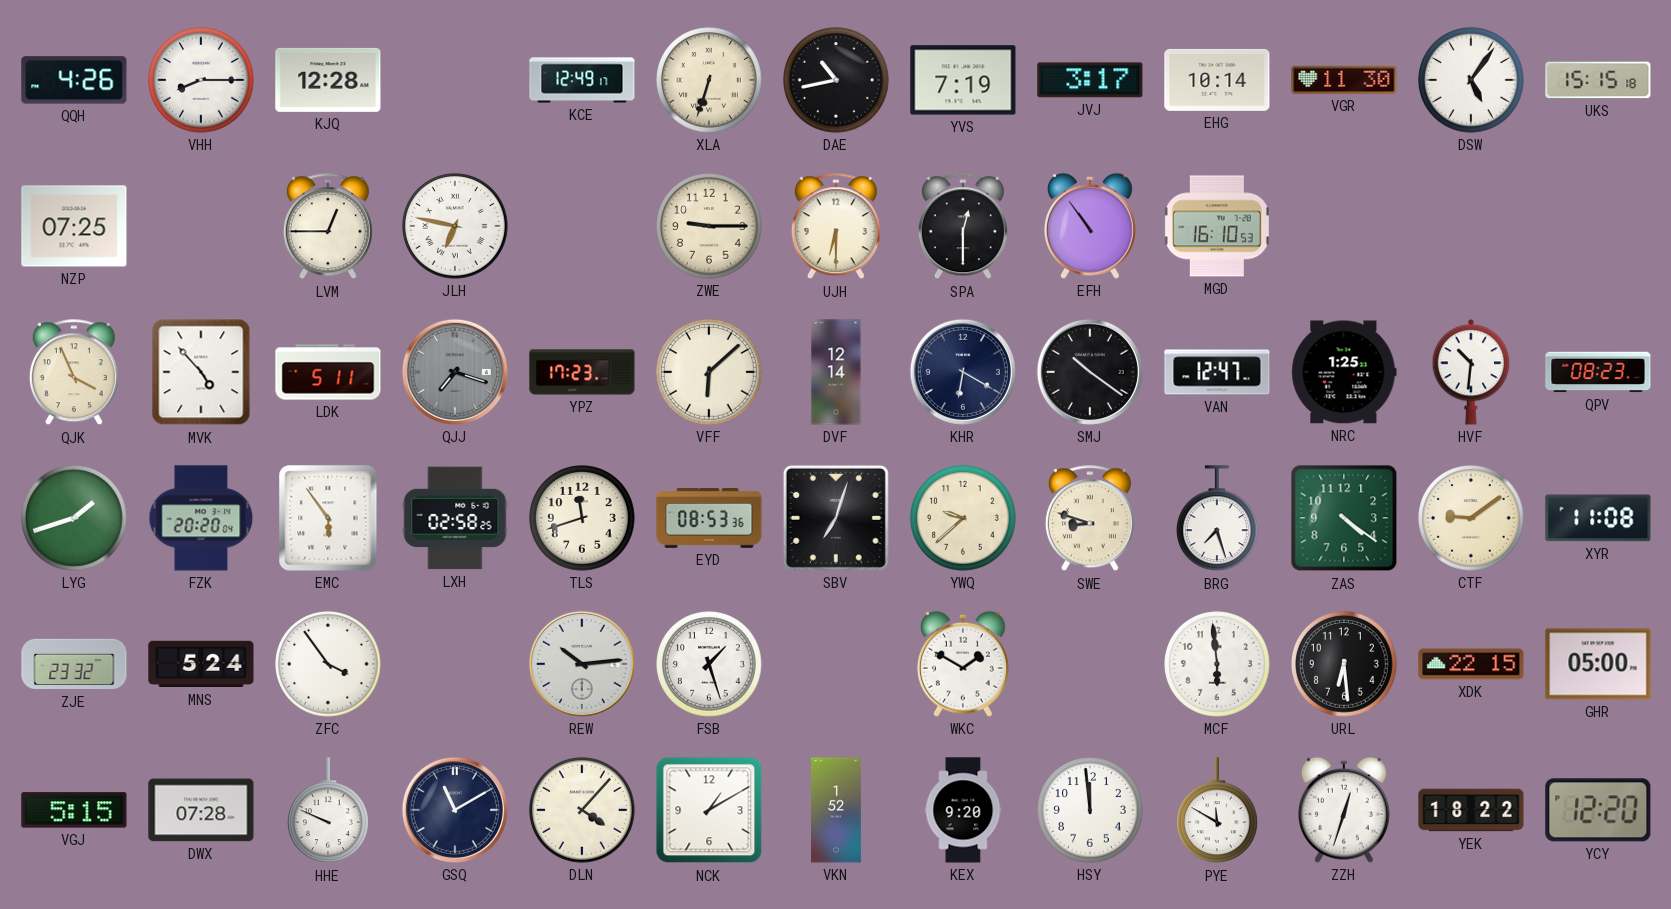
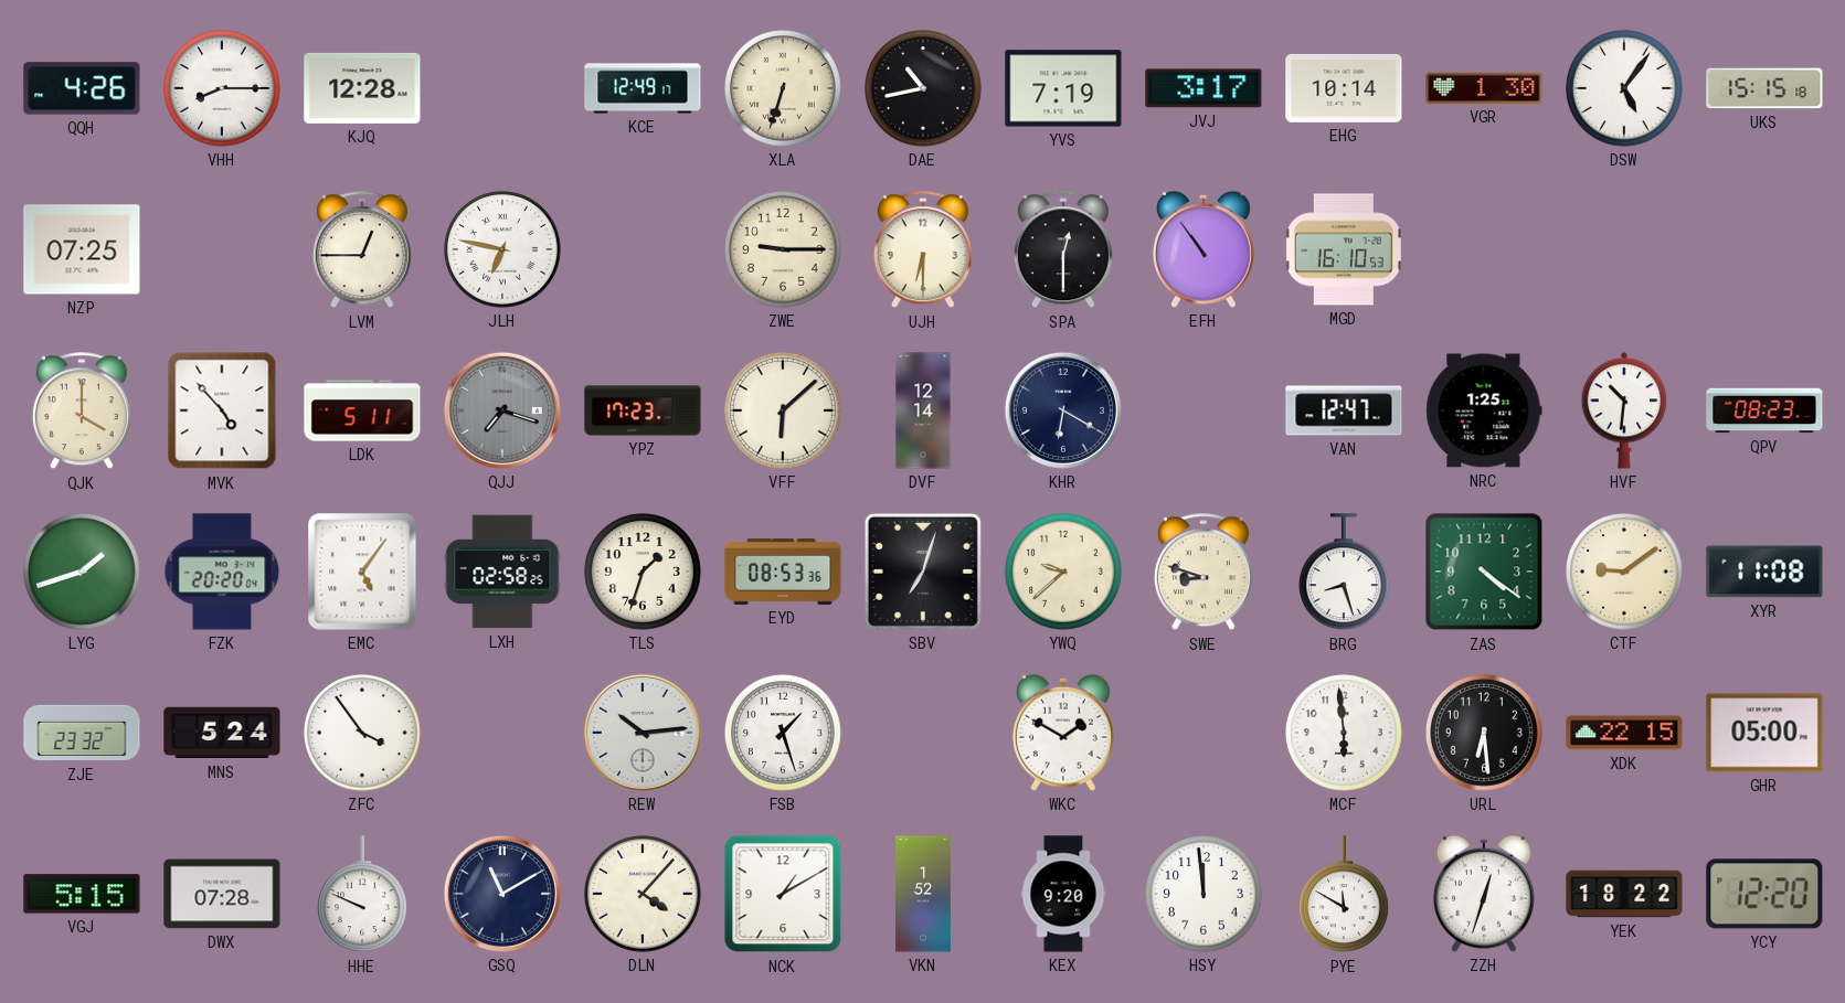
VGR: 11:30 -> 1:30 (1484, 88)
QJK: 3:56 -> 4:00 (82, 412)
SMJ: 10:21 -> none (1090, 372)
EMC: 5:54 -> 5:06 (362, 572)
TLS: 11:42 -> 1:33 (643, 572)
BRG: 7:27 -> 8:27 (1345, 573)
